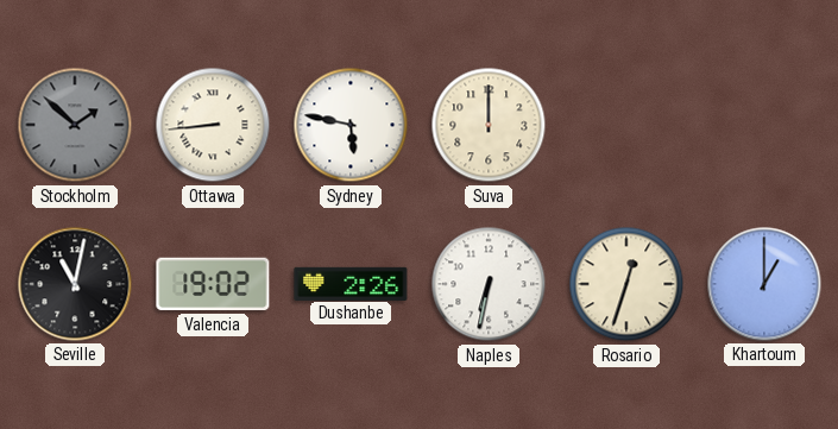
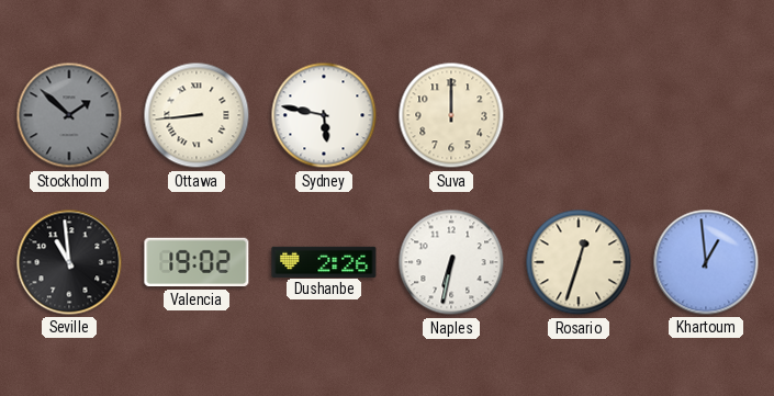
Seville: 11:02 -> 10:59 (69, 262)
Khartoum: 1:00 -> 12:59 (706, 262)
